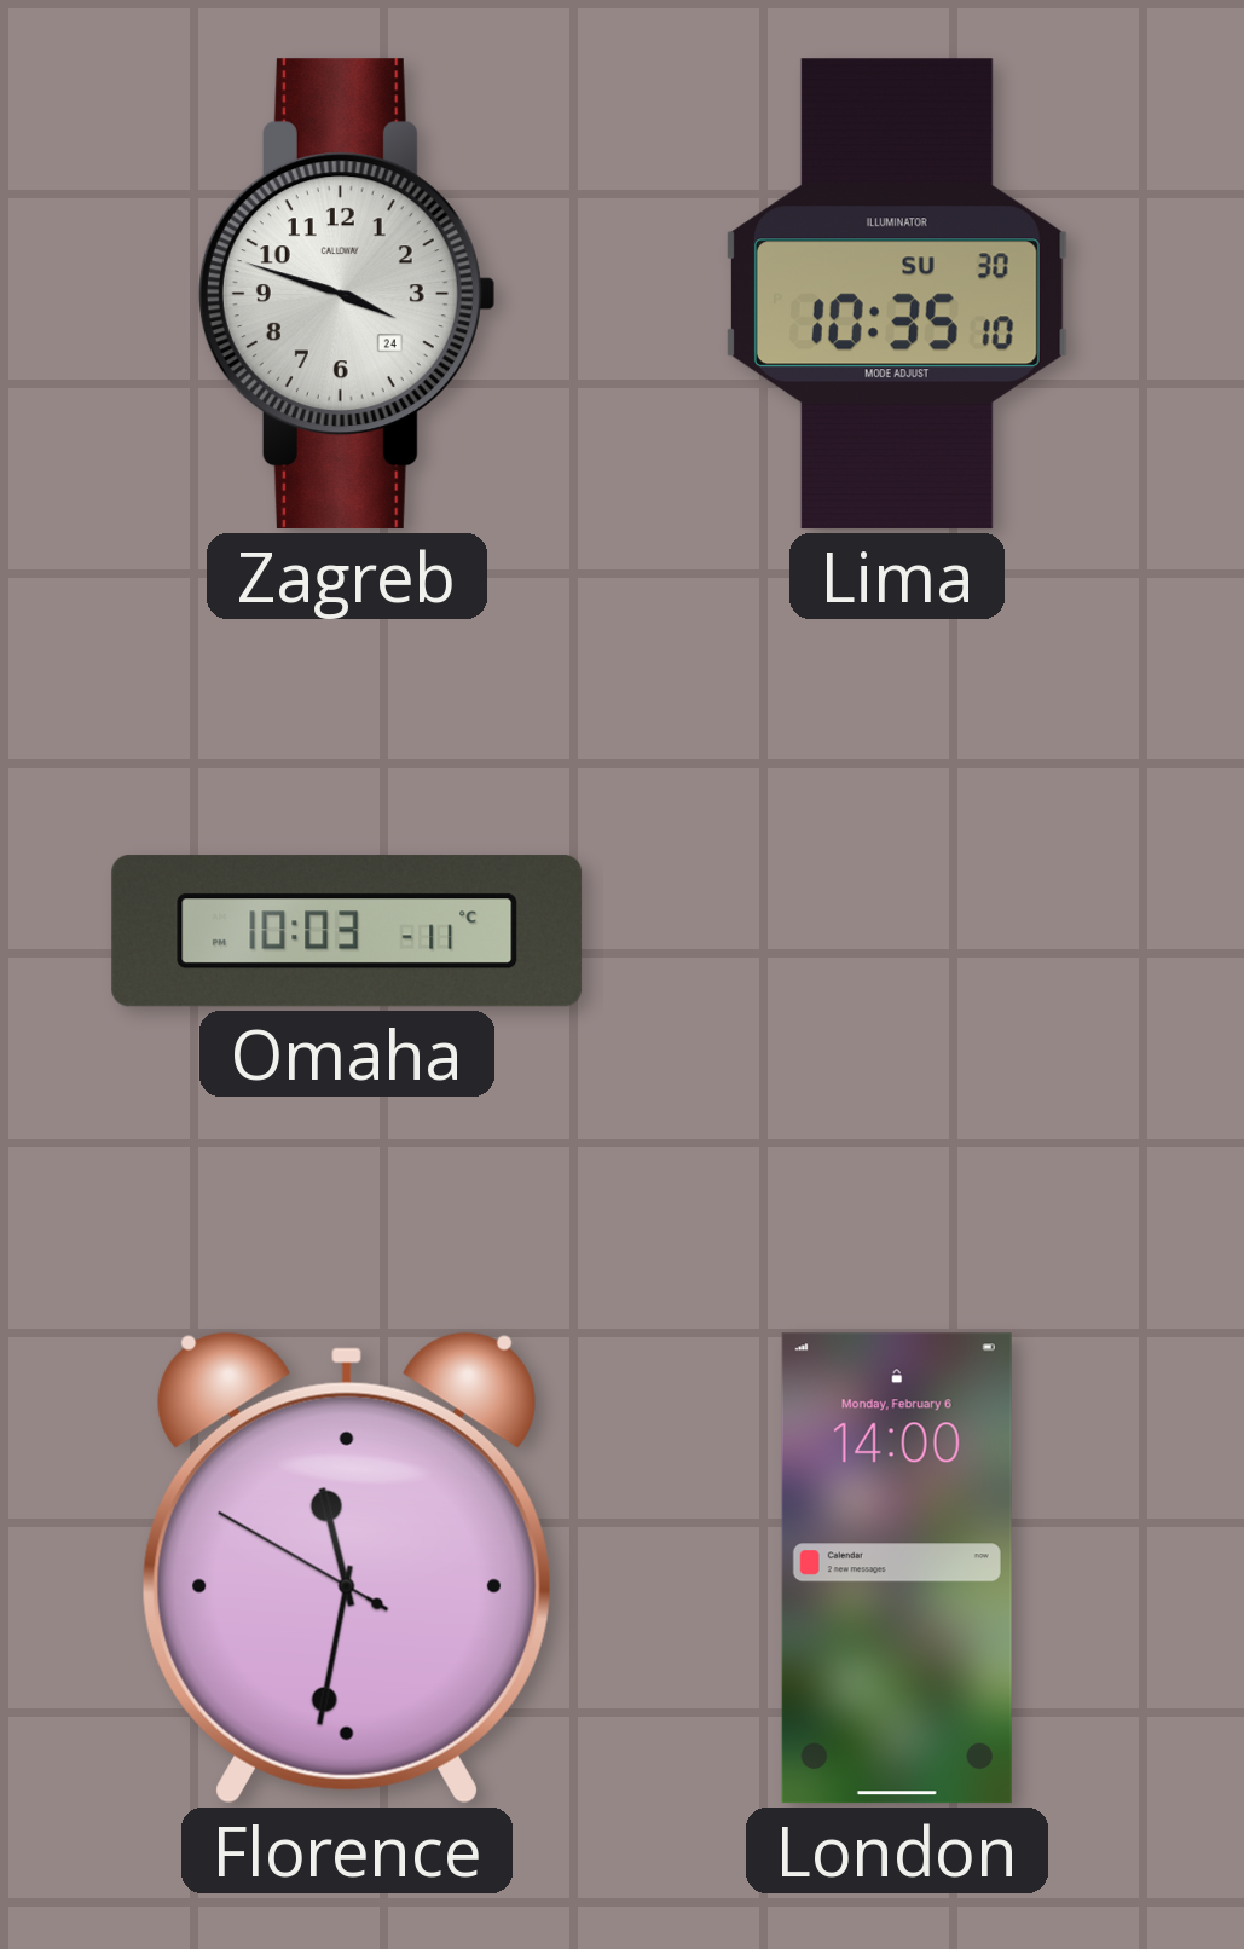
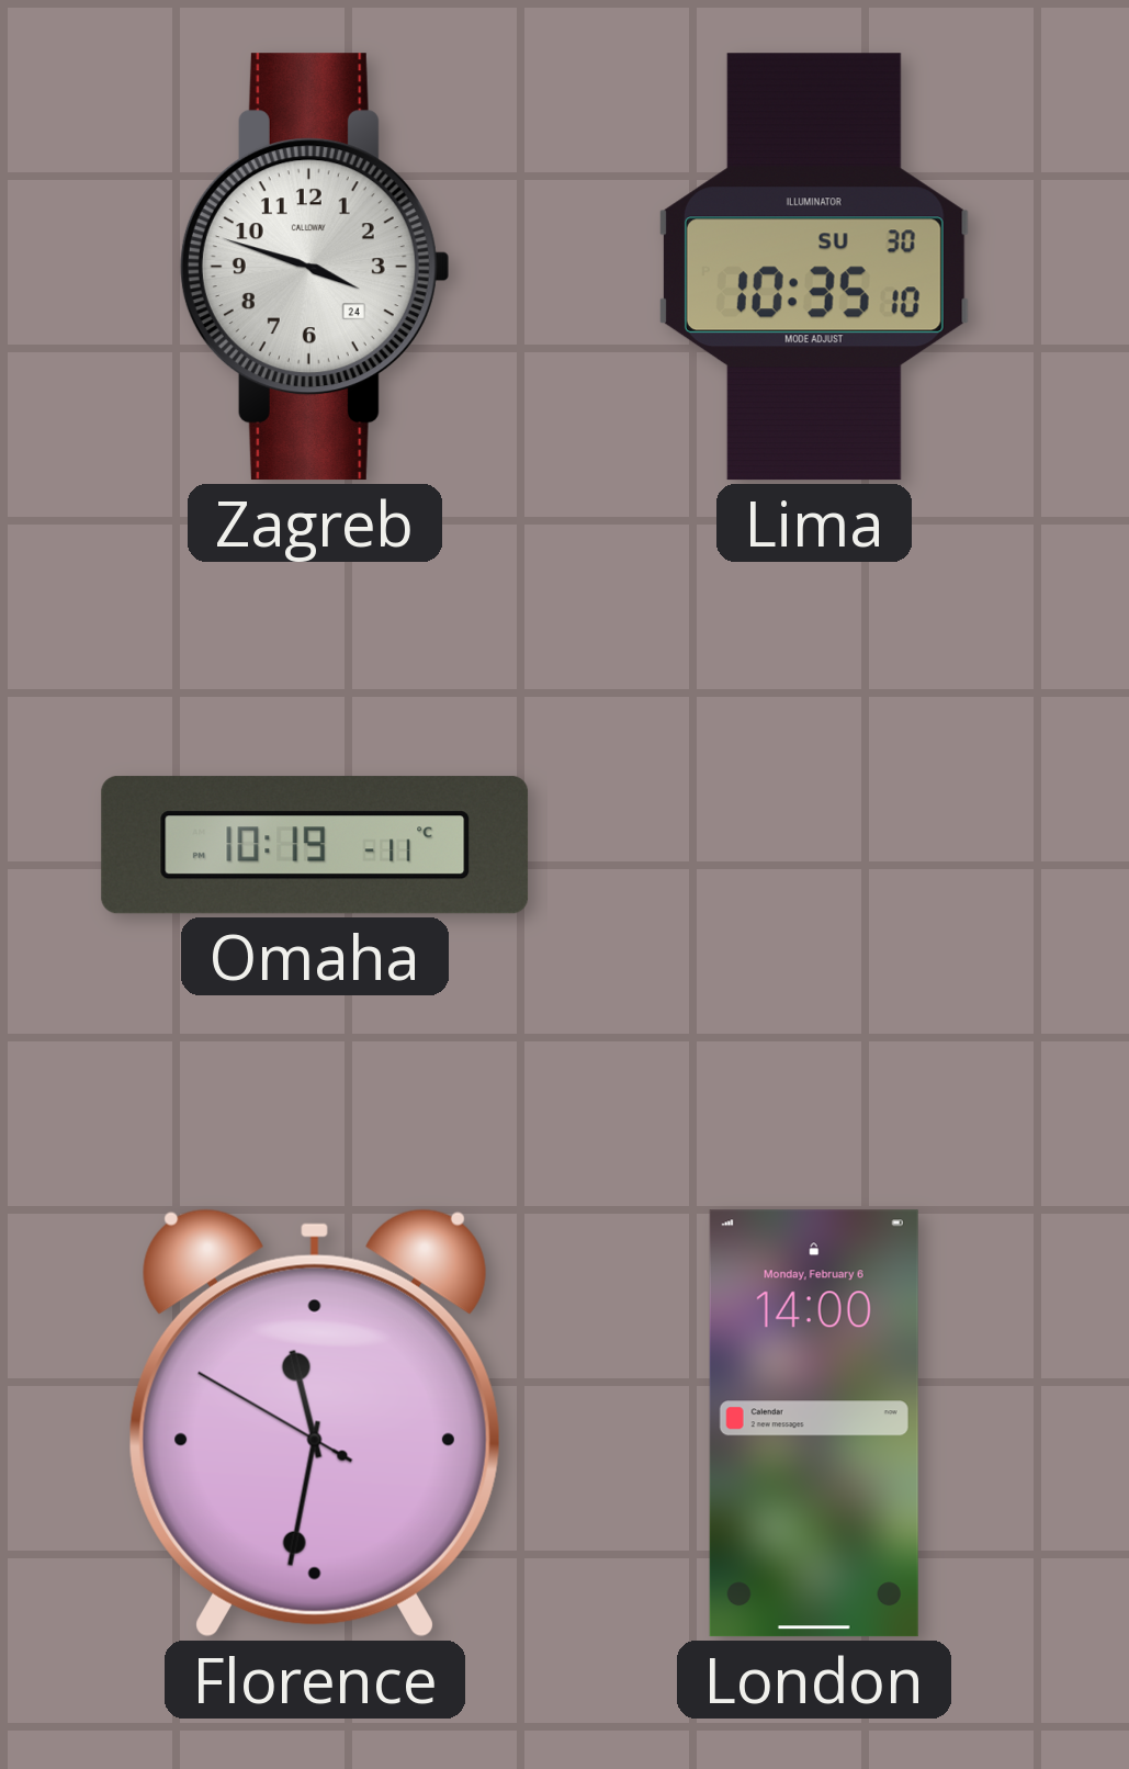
Omaha: 10:03 -> 10:19 (315, 845)
